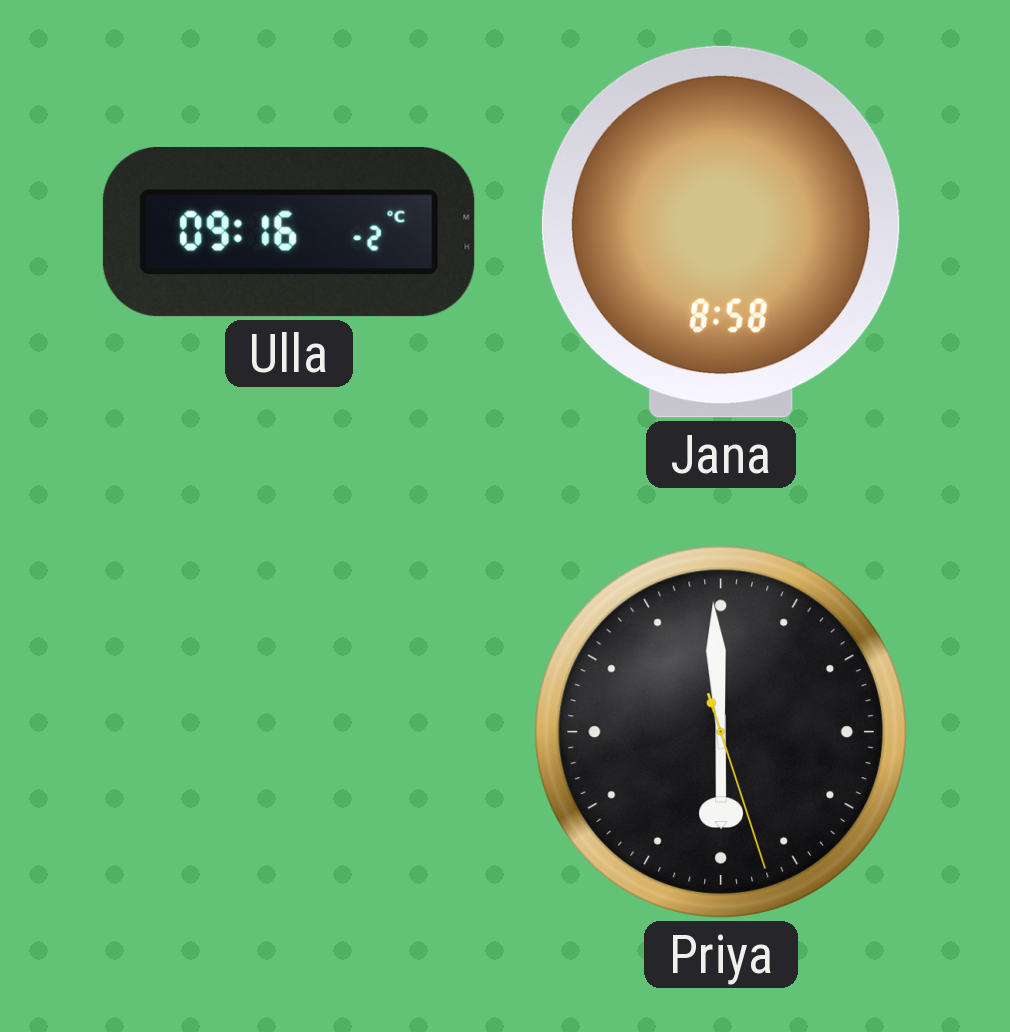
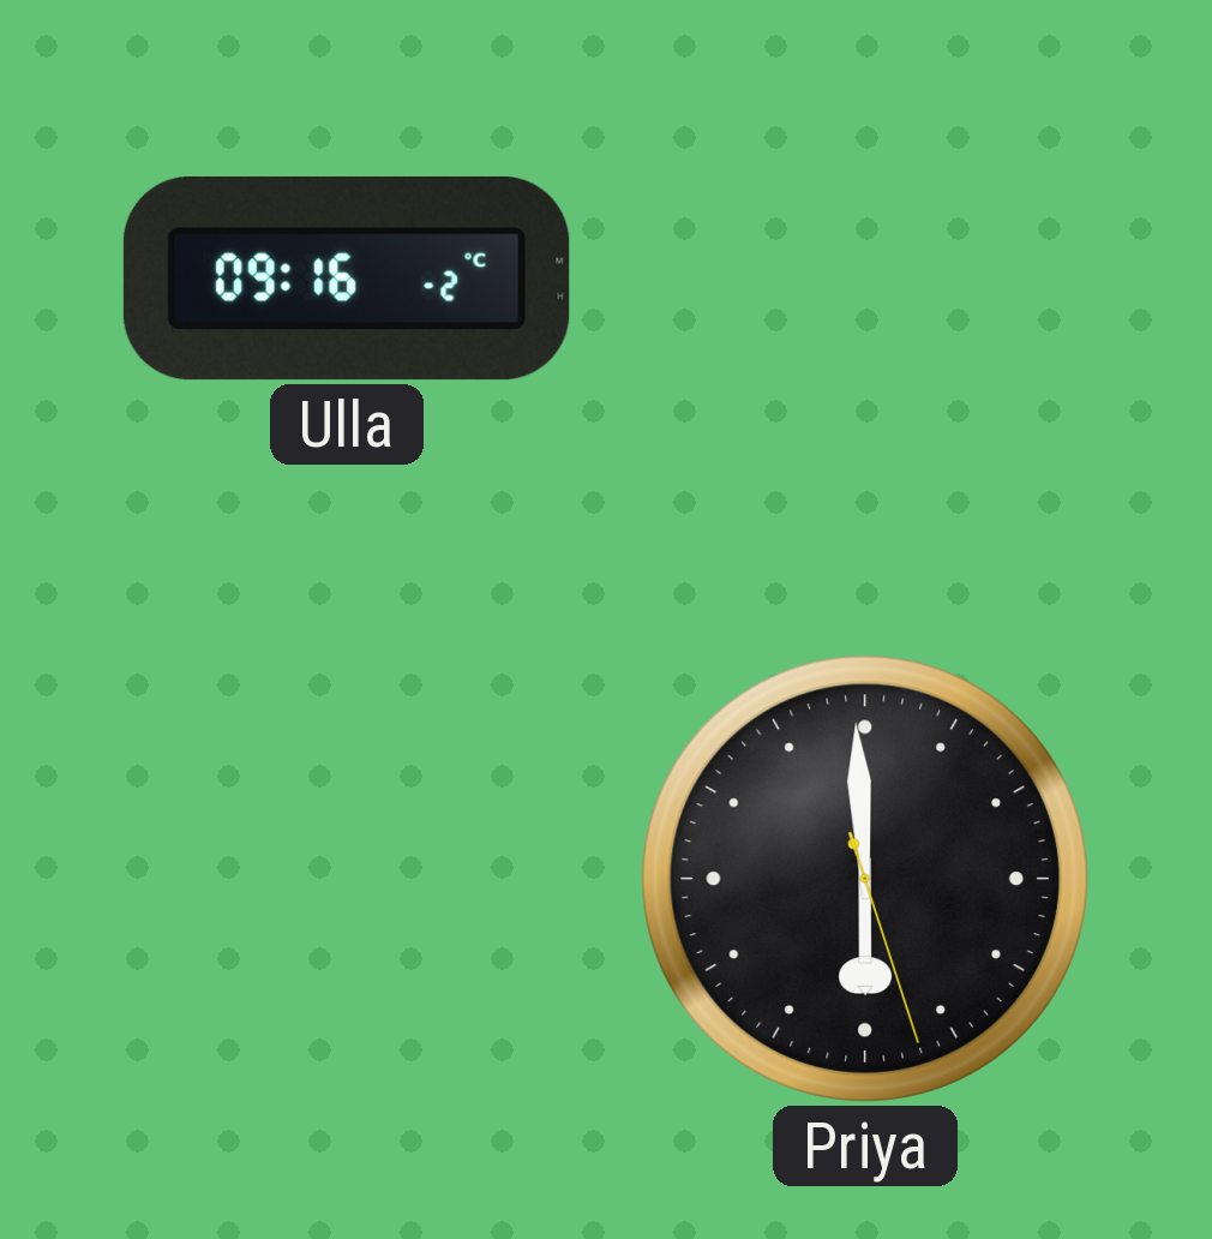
Jana: 8:58 -> none (721, 232)
